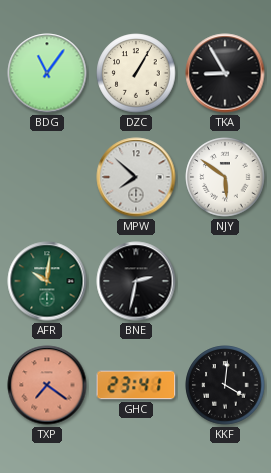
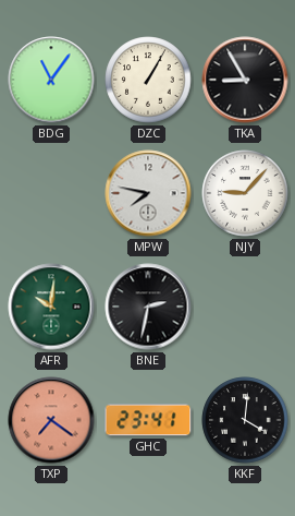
MPW: 7:52 -> 7:47 (148, 193)
NJY: 5:51 -> 9:07 (245, 193)
